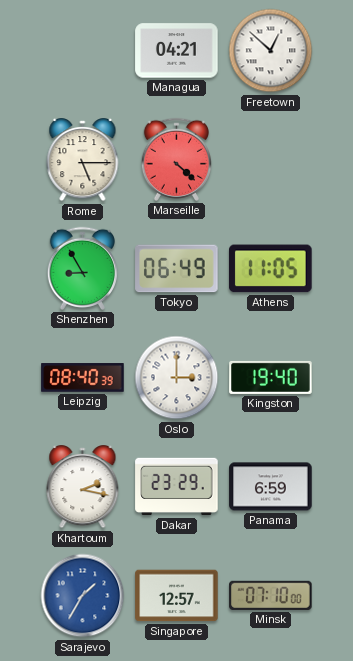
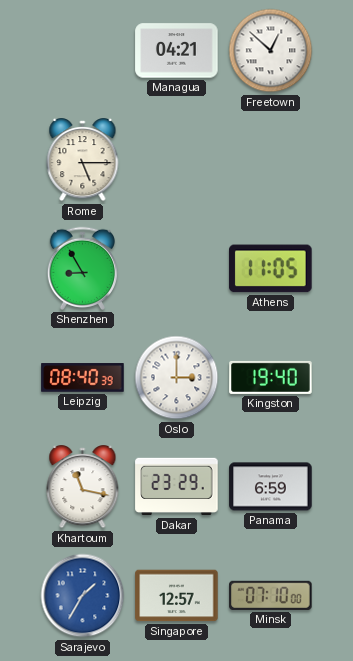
Marseille: 4:22 -> none (176, 159)
Tokyo: 06:49 -> none (177, 269)
Khartoum: 2:17 -> 11:17 (83, 487)
